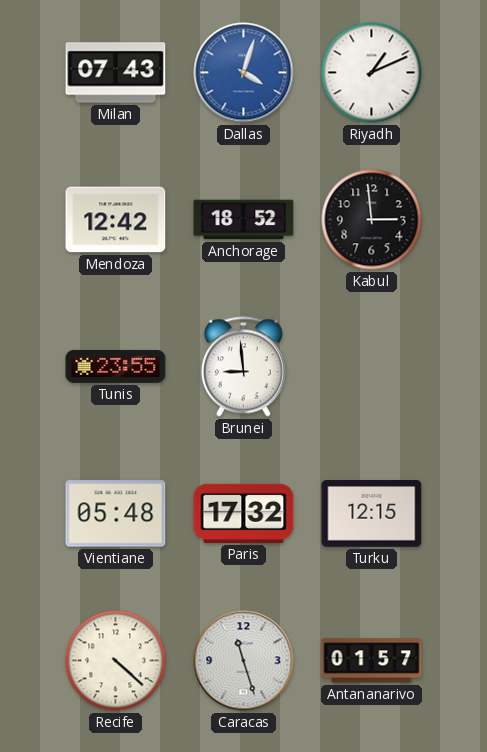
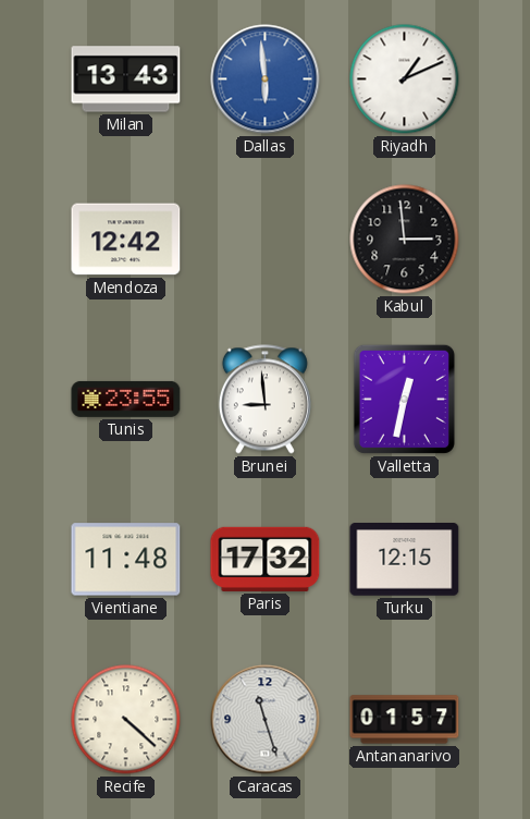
Milan: 07:43 -> 13:43 (126, 80)
Dallas: 4:03 -> 5:59 (266, 80)
Anchorage: 18:52 -> none (244, 220)
Valletta: none -> 12:32 (404, 399)
Vientiane: 05:48 -> 11:48 (126, 560)
